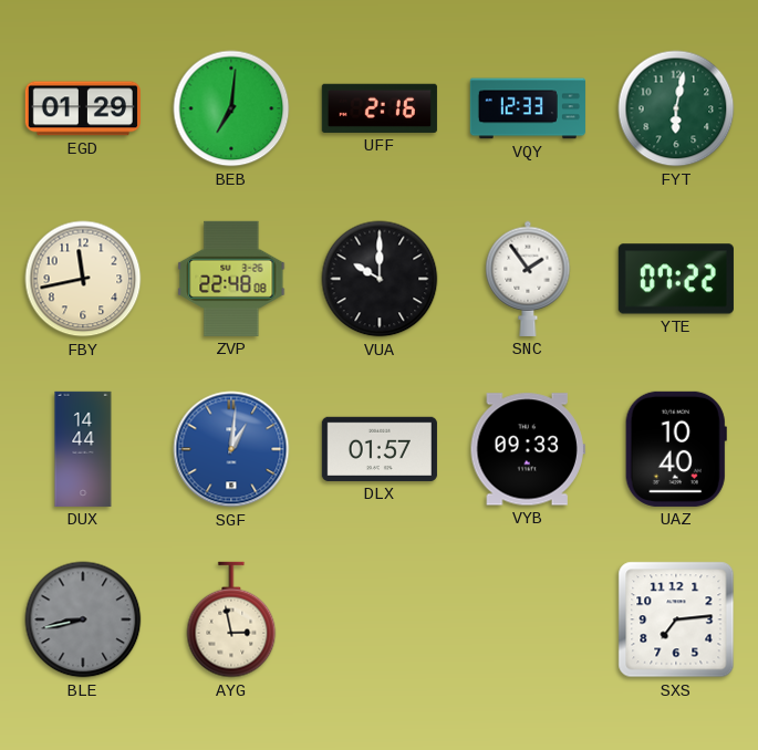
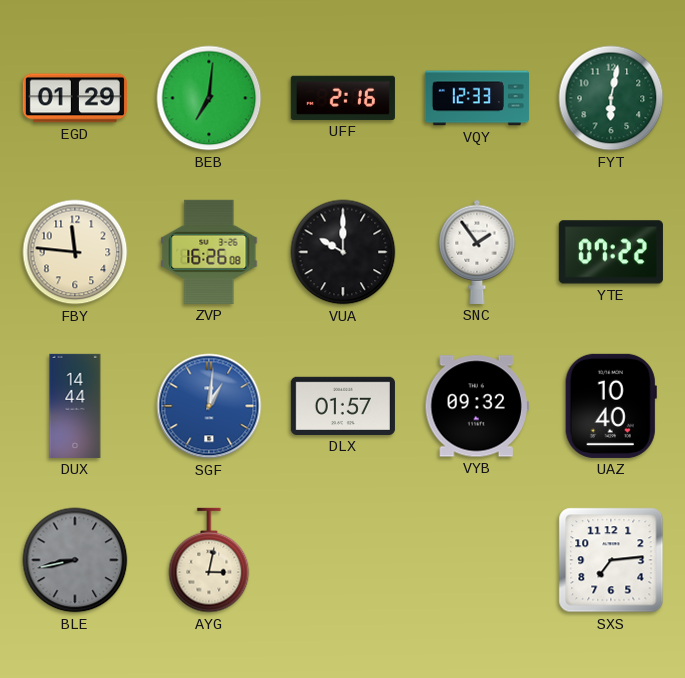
FBY: 11:43 -> 11:46 (75, 252)
ZVP: 22:48 -> 16:26 (209, 252)
VYB: 09:33 -> 09:32 (477, 406)
AYG: 2:58 -> 3:02 (209, 560)
